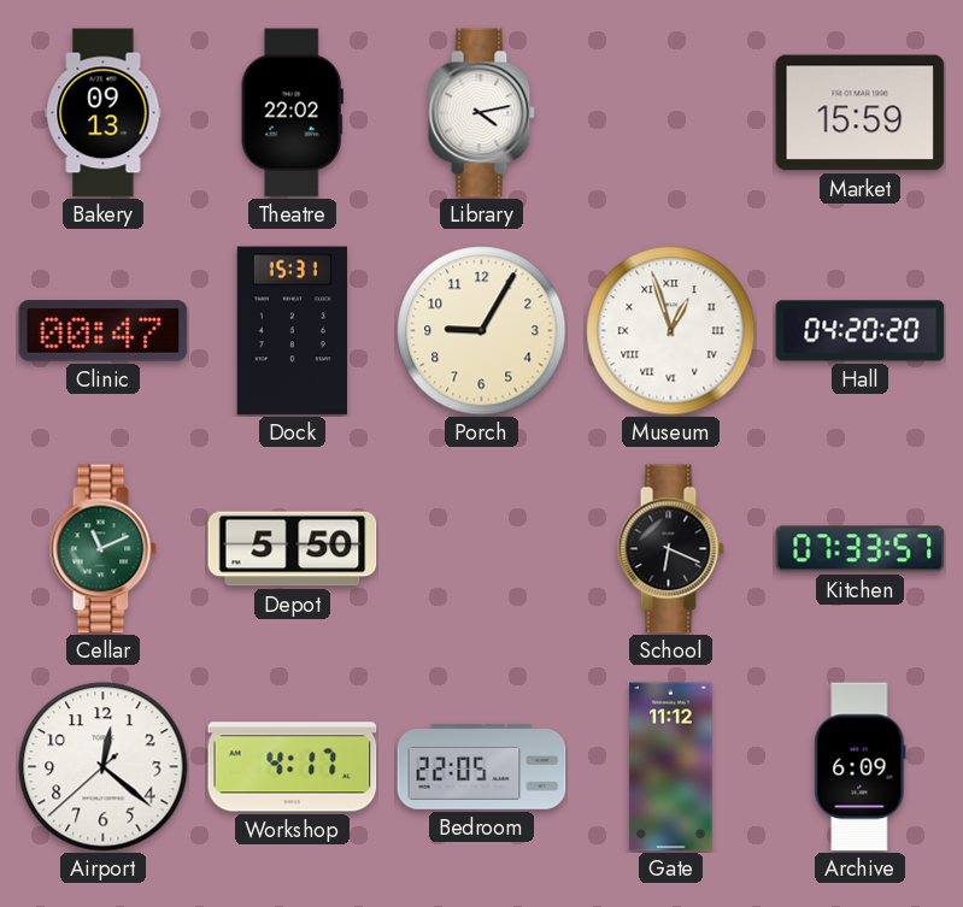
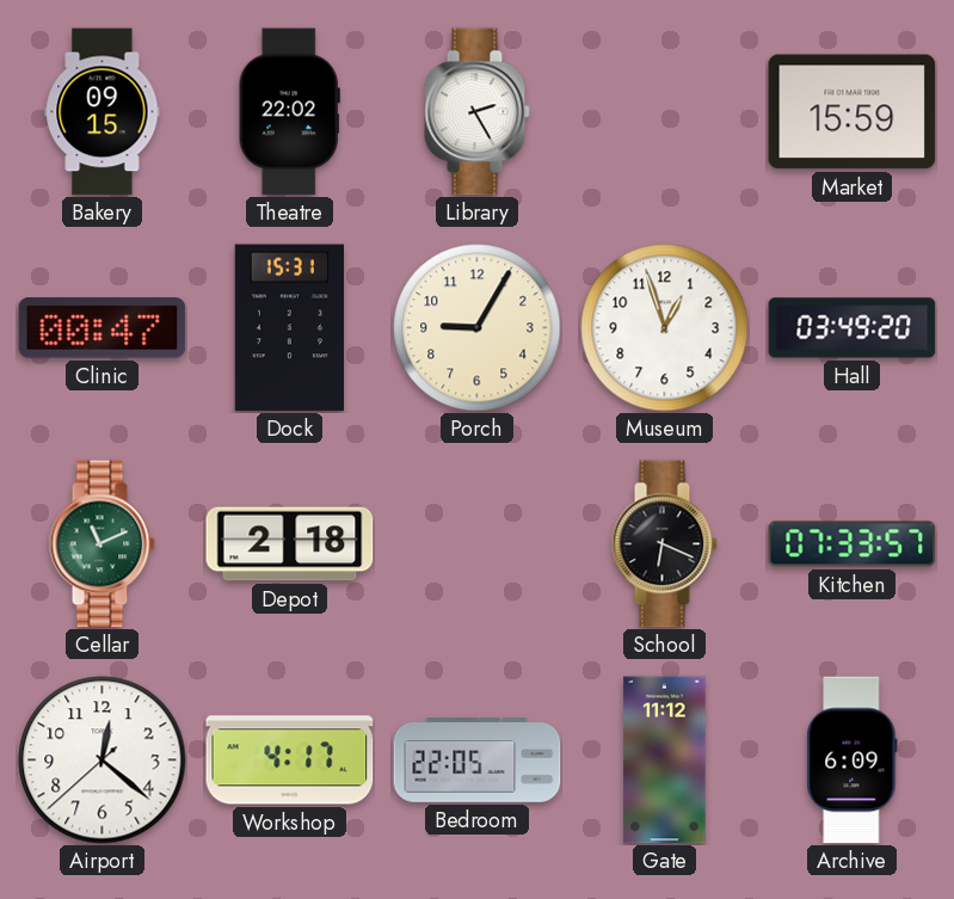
Bakery: 09:13 -> 09:15 (103, 112)
Library: 4:13 -> 2:25 (476, 112)
Museum numerals: Roman -> Arabic (665, 328)
Hall: 04:20 -> 03:49 (853, 328)
Depot: 5:50 -> 2:18 (290, 544)
